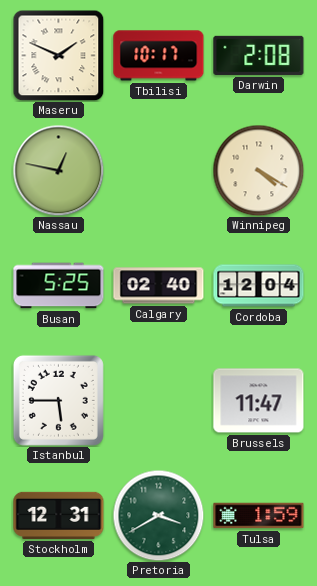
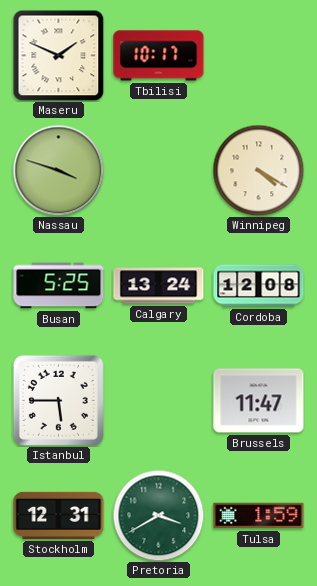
Darwin: 2:08 -> none (259, 55)
Nassau: 12:47 -> 3:48 (58, 170)
Calgary: 02:40 -> 13:24 (159, 286)
Cordoba: 12:04 -> 12:08 (259, 286)
